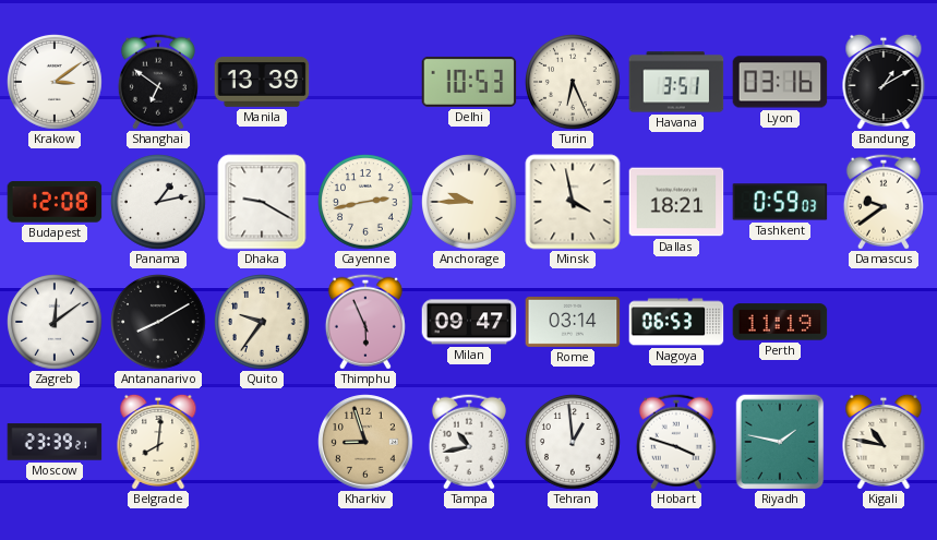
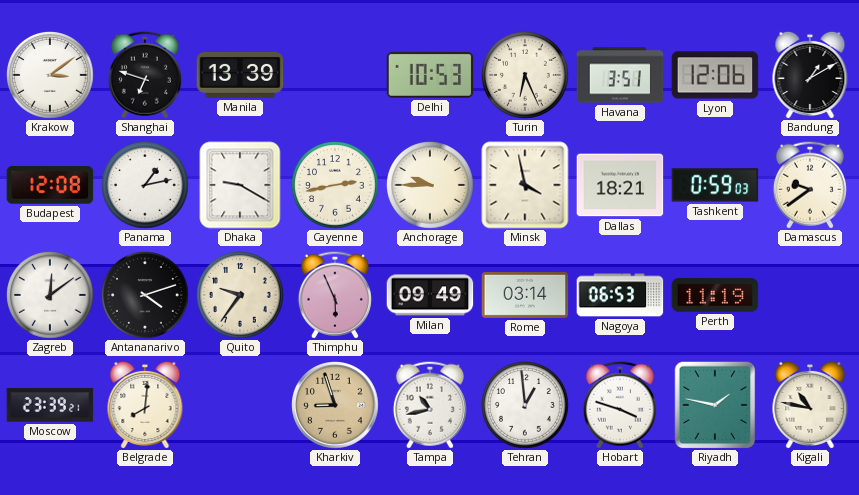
Shanghai: 6:51 -> 6:48 (145, 75)
Lyon: 03:16 -> 12:06 (715, 75)
Antananarivo: 8:10 -> 4:12 (146, 296)
Milan: 09:47 -> 09:49 (430, 295)
